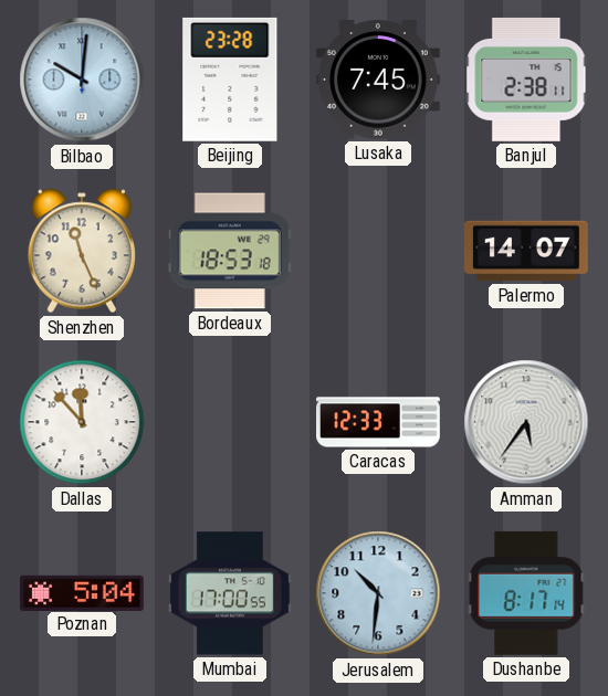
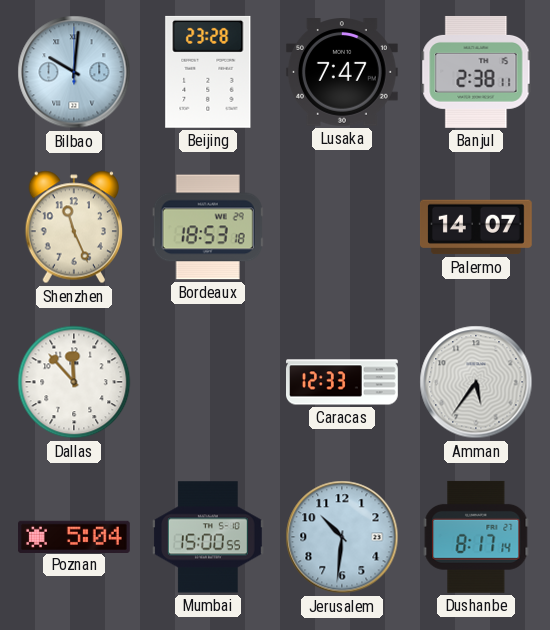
Lusaka: 7:45 -> 7:47 (342, 72)
Mumbai: 17:00 -> 15:00 (208, 537)
